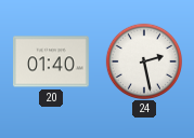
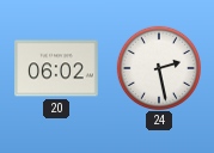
20: 01:40 -> 06:02 (57, 68)
